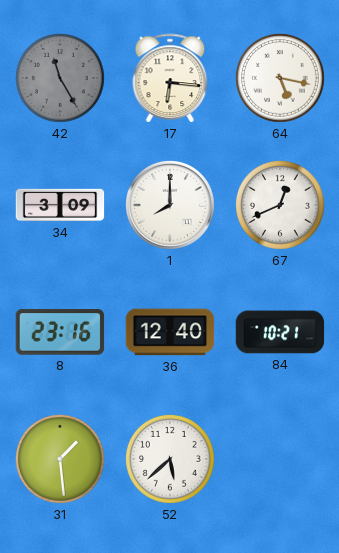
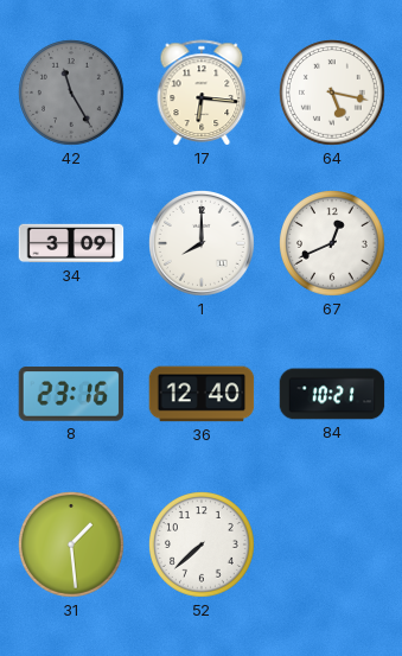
52: 5:38 -> 7:38 (203, 546)
